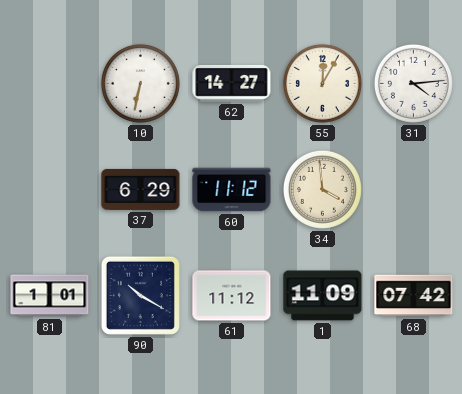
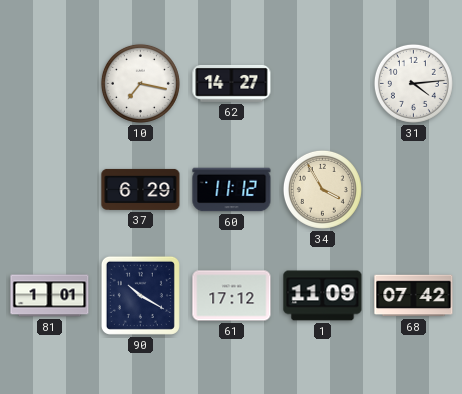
10: 6:32 -> 7:17 (140, 83)
55: 12:05 -> none (322, 83)
34: 3:59 -> 3:55 (322, 189)
61: 11:12 -> 17:12 (232, 296)
